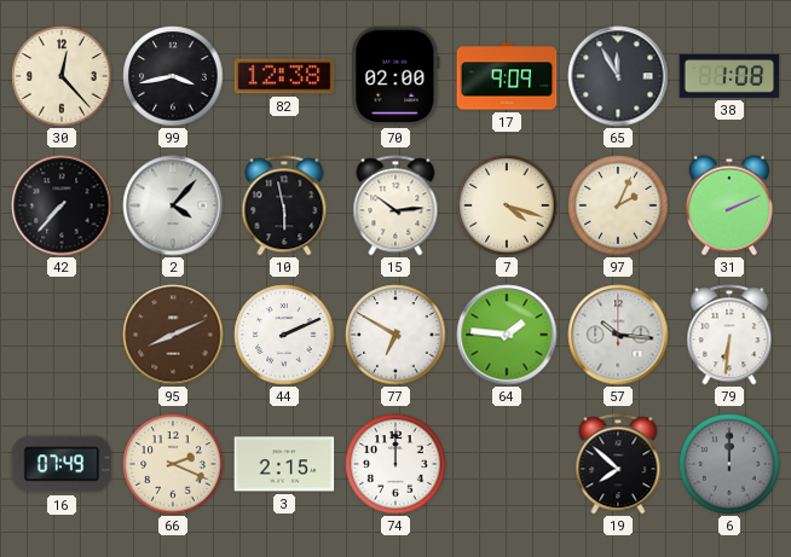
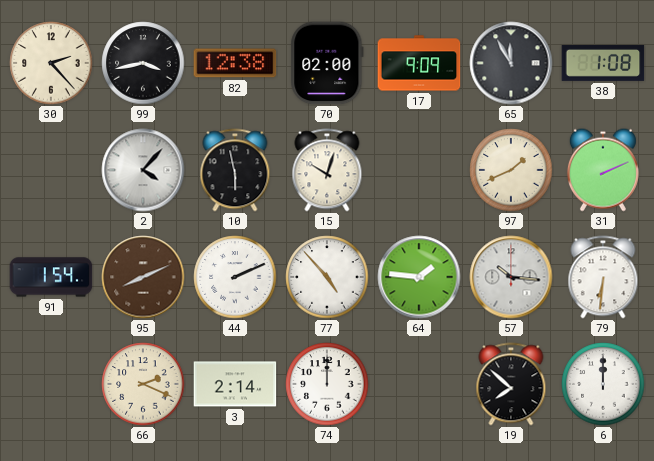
30: 12:23 -> 2:23 (51, 63)
42: 7:37 -> none (62, 205)
15: 10:14 -> 10:03 (327, 170)
7: 4:18 -> none (507, 205)
97: 2:04 -> 1:41 (511, 170)
91: none -> 1:54 (51, 277)
77: 6:50 -> 4:53 (327, 277)
16: 07:49 -> none (62, 464)
3: 2:15 -> 2:14 (235, 384)
6 dial: grey -> white (603, 384)
